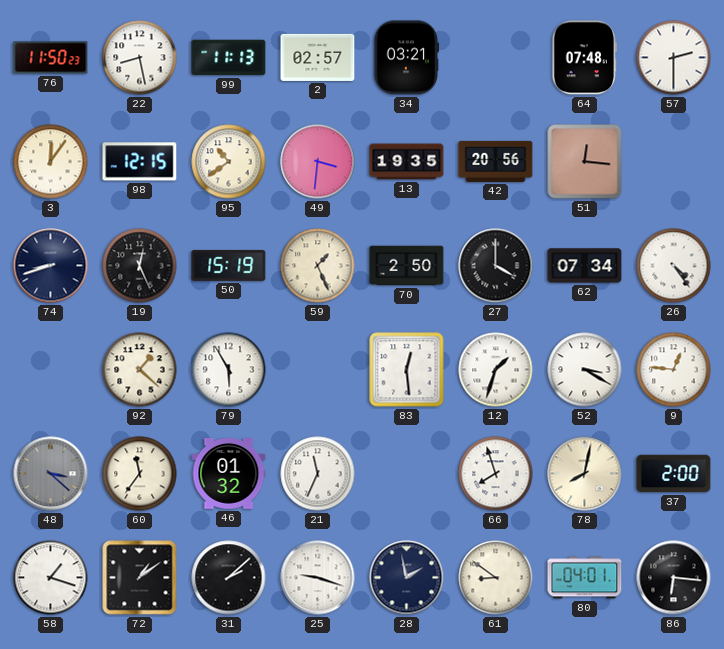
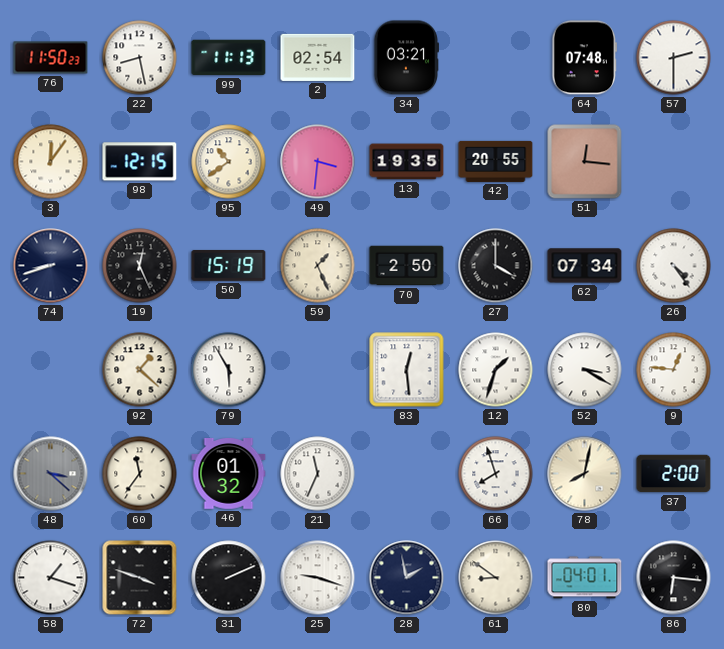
2: 02:57 -> 02:54 (318, 57)
42: 20:56 -> 20:55 (496, 161)
72: 1:09 -> 3:48 (140, 578)
31: 2:08 -> 2:11 (229, 578)
